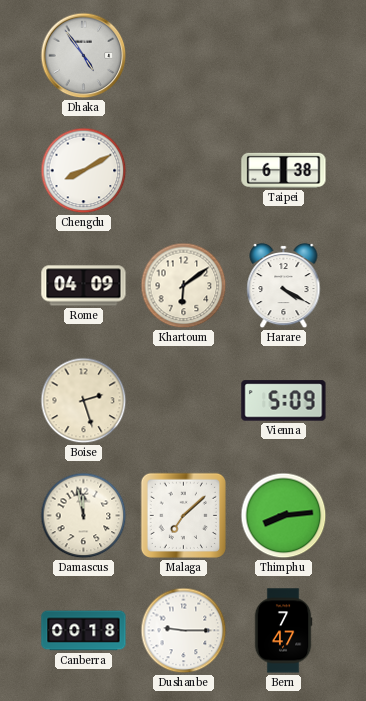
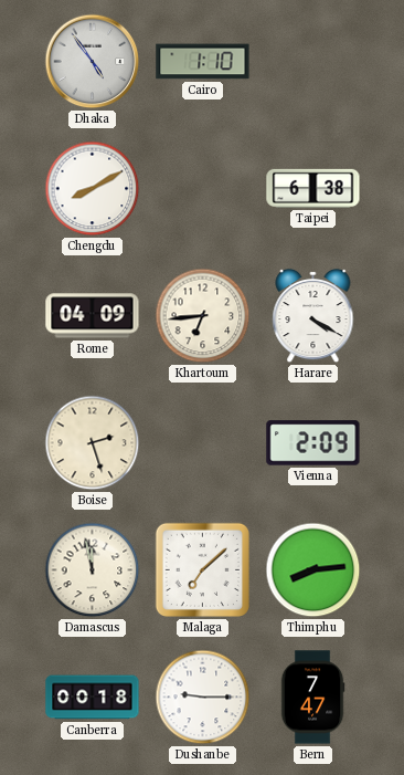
Cairo: none -> 1:10 (203, 62)
Khartoum: 6:09 -> 6:44 (203, 316)
Vienna: 5:09 -> 2:09 (313, 443)
